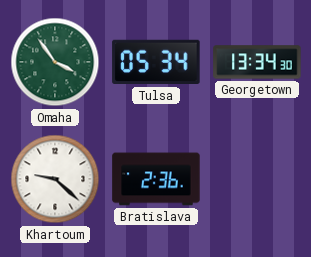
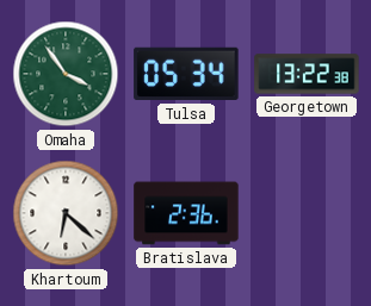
Georgetown: 13:34 -> 13:22 (307, 74)
Khartoum: 9:22 -> 6:22 (66, 213)
